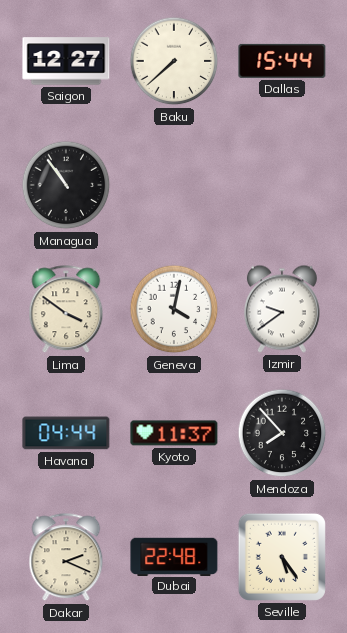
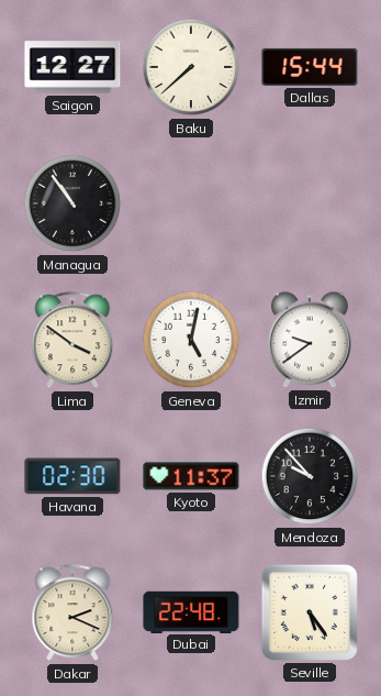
Geneva: 4:02 -> 5:02 (191, 340)
Havana: 04:44 -> 02:30 (72, 476)
Mendoza: 7:53 -> 9:53 (310, 476)
